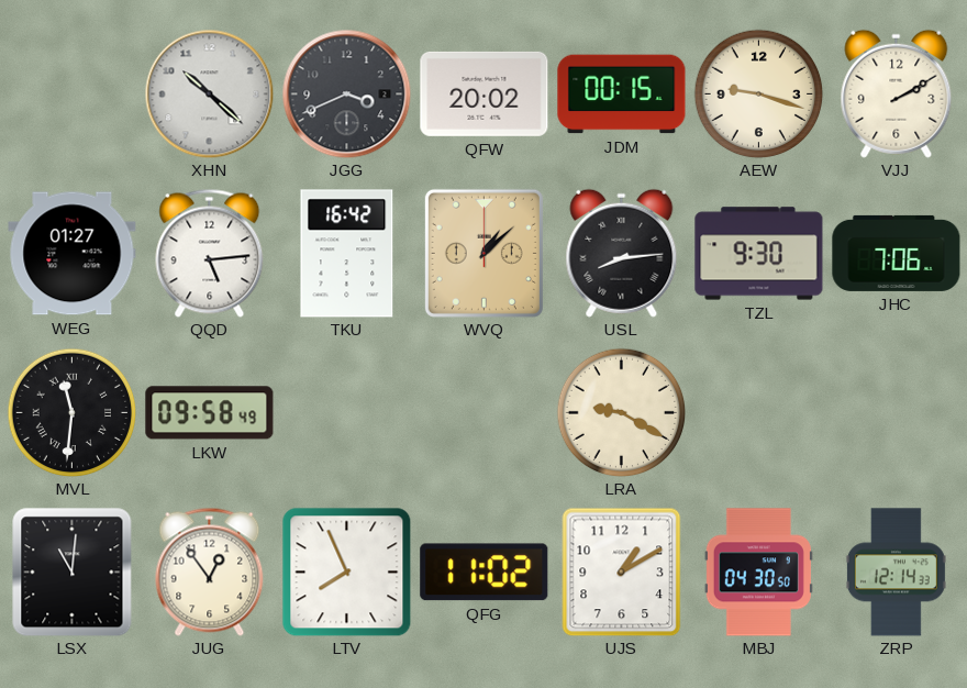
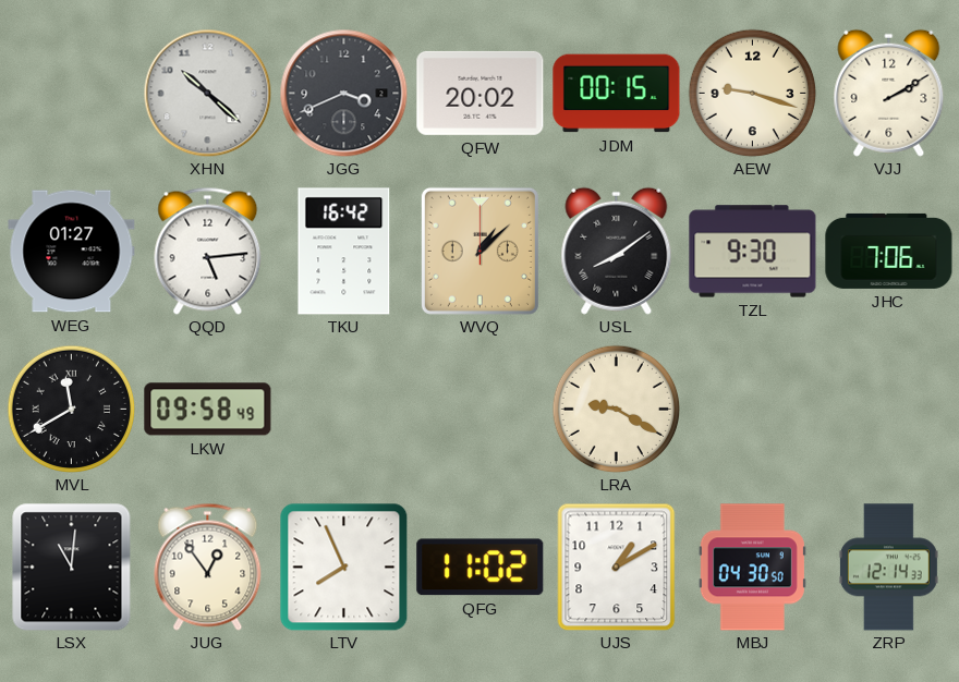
USL: 8:14 -> 8:09 (617, 251)
MVL: 11:31 -> 11:40 (71, 409)
